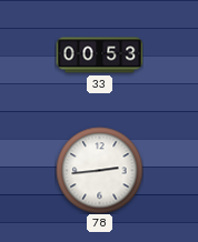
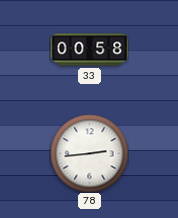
33: 00:53 -> 00:58 (89, 50)
